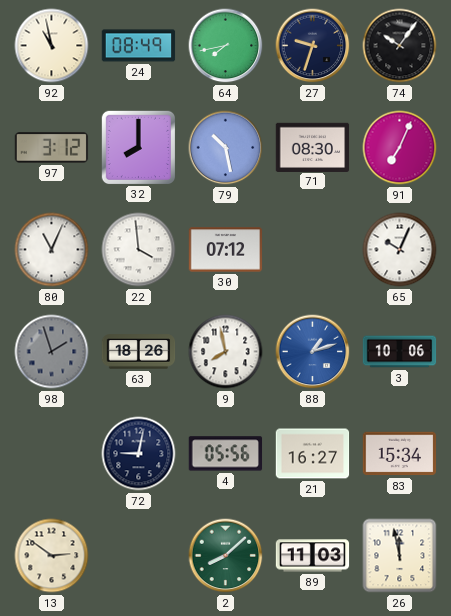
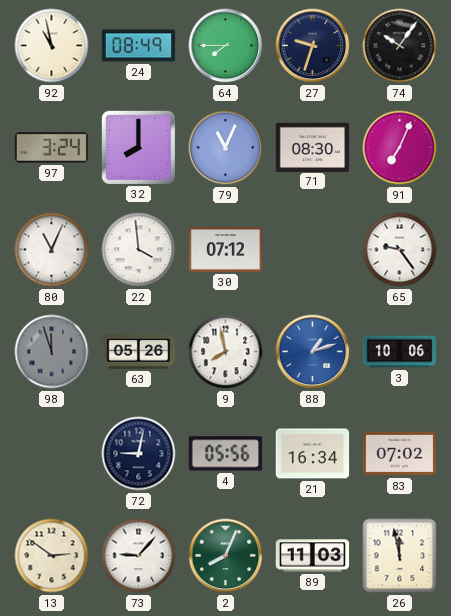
64: 7:43 -> 7:45 (226, 46)
97: 3:12 -> 3:24 (52, 148)
79: 10:28 -> 11:04 (226, 148)
65: 10:04 -> 9:24 (400, 250)
98: 1:57 -> 11:57 (52, 352)
63: 18:26 -> 05:26 (139, 352)
21: 16:27 -> 16:34 (313, 454)
83: 15:34 -> 07:02 (400, 454)
73: none -> 9:07 (139, 556)
2: 8:08 -> 8:04 (226, 556)
